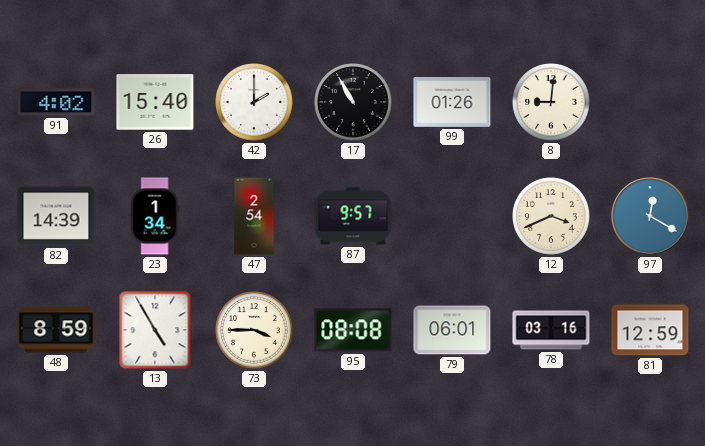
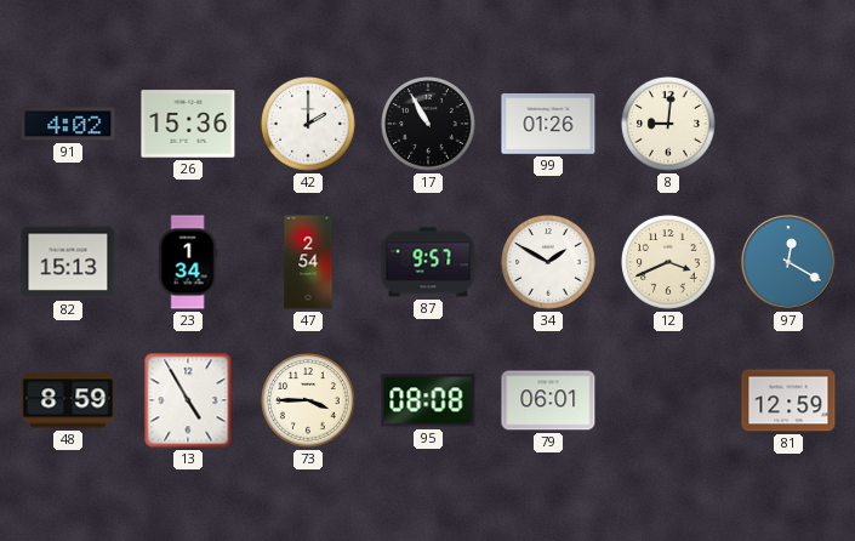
26: 15:40 -> 15:36 (188, 124)
82: 14:39 -> 15:13 (68, 262)
34: none -> 1:50 (548, 262)
78: 03:16 -> none (551, 330)
